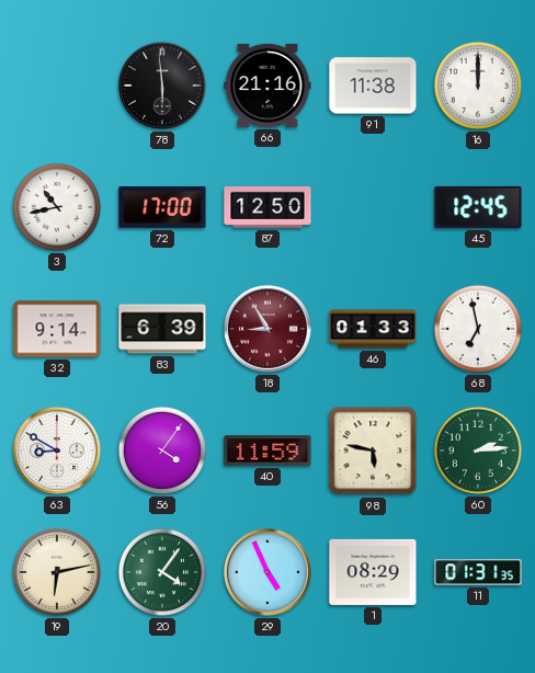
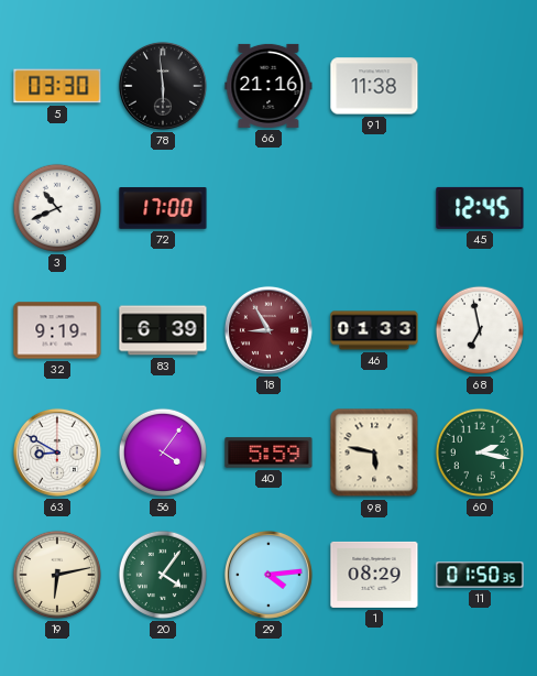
5: none -> 03:30 (57, 86)
16: 12:00 -> none (478, 85)
3: 10:43 -> 10:41 (57, 208)
87: 12:50 -> none (267, 208)
32: 9:14 -> 9:19 (57, 330)
40: 11:59 -> 5:59 (268, 453)
60: 2:14 -> 2:17 (480, 453)
29: 4:56 -> 4:14 (268, 575)
11: 01:31 -> 01:50 (480, 575)
